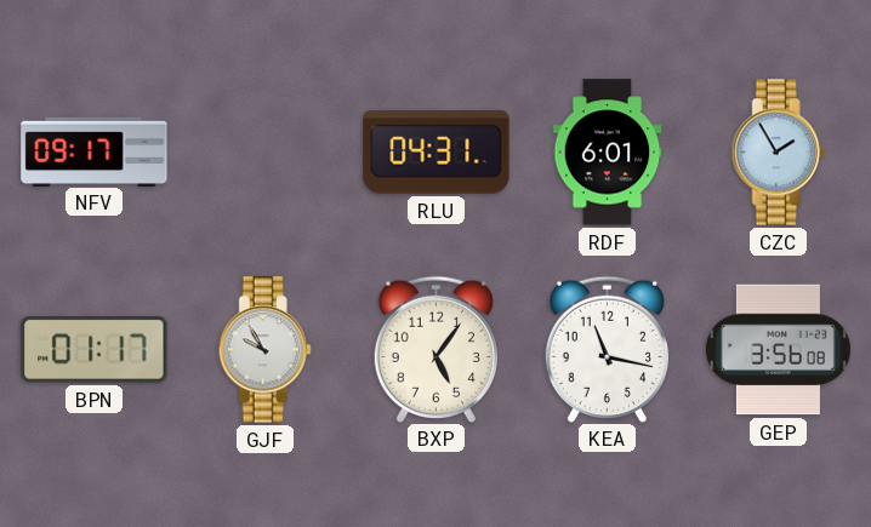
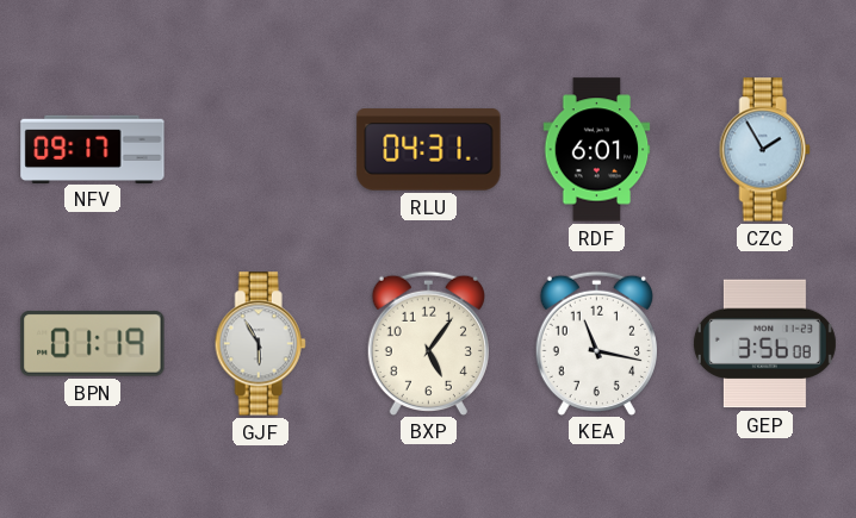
BPN: 01:17 -> 01:19 (93, 344)
GJF: 9:55 -> 5:55 (260, 344)
